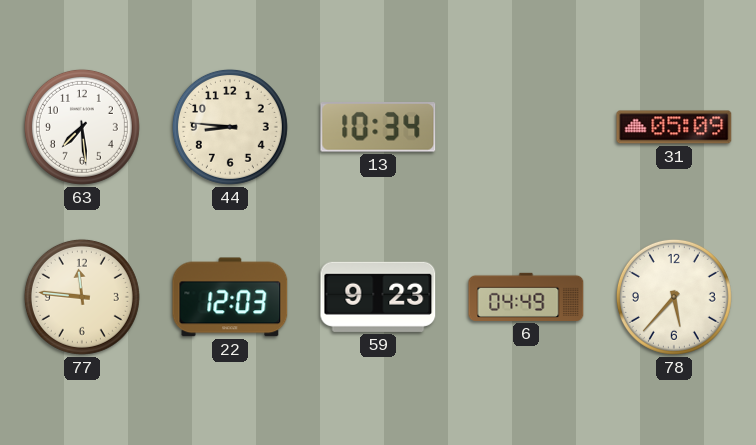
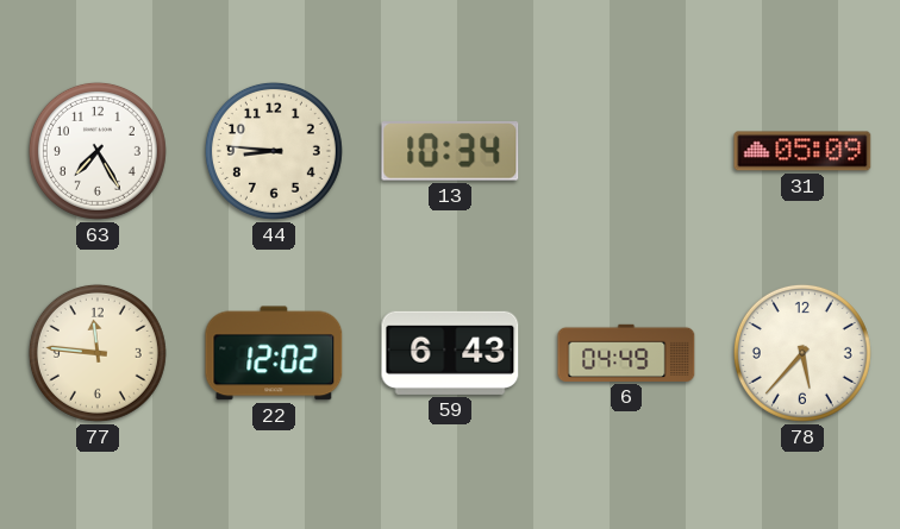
63: 7:29 -> 7:25 (98, 151)
22: 12:03 -> 12:02 (274, 353)
59: 9:23 -> 6:43 (450, 353)
